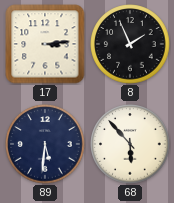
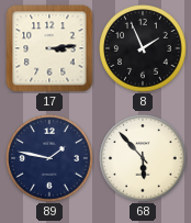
89: 5:31 -> 1:47 (49, 158)
